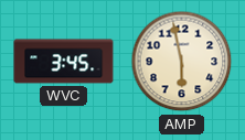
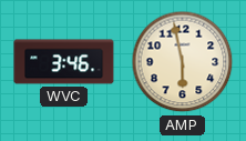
WVC: 3:45 -> 3:46 (64, 62)
